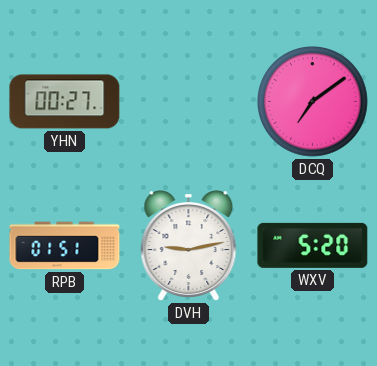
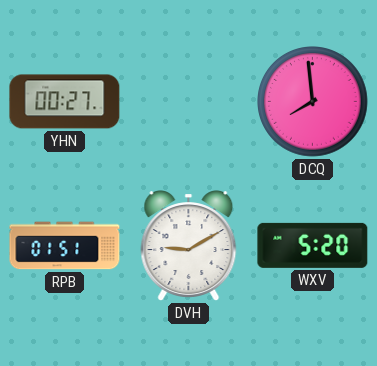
DCQ: 7:09 -> 7:59 (313, 102)
DVH: 9:13 -> 9:10 (189, 246)
